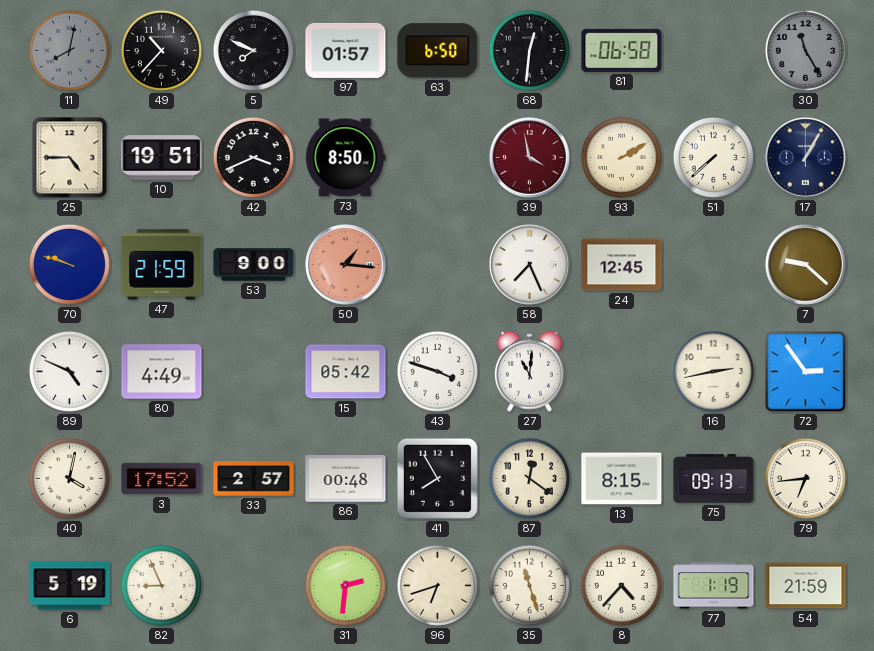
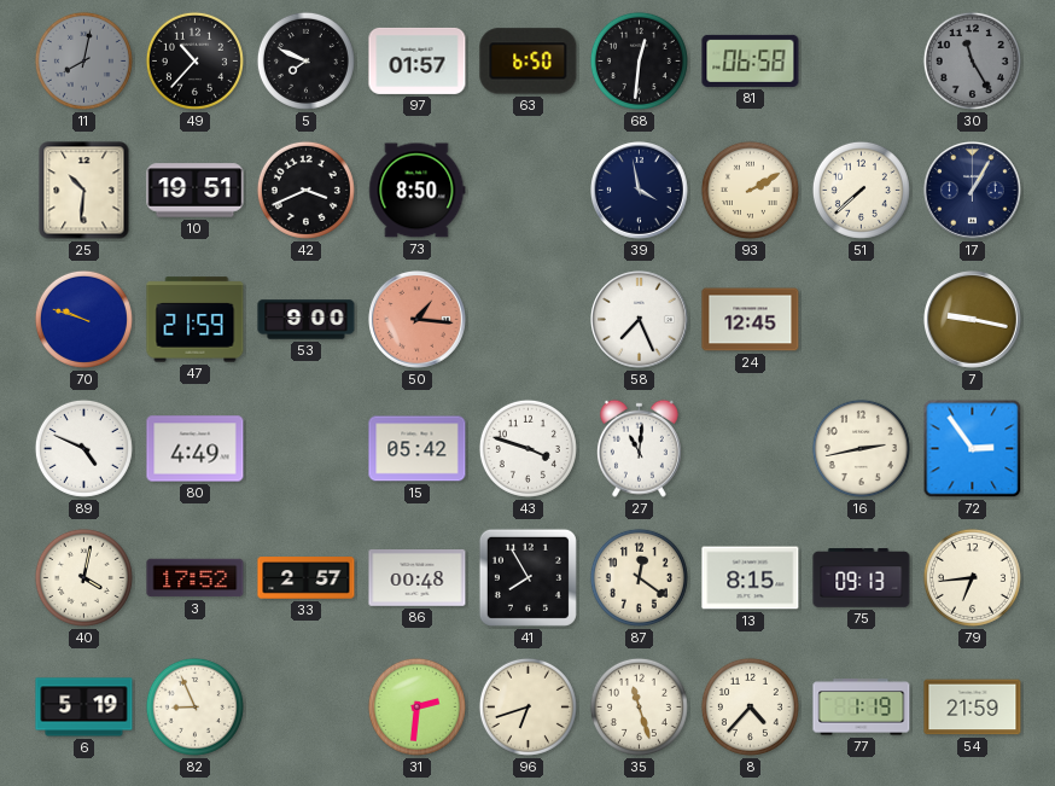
25: 4:45 -> 10:31 (84, 191)
39 dial: burgundy -> navy (640, 191)
7: 9:22 -> 9:17 (973, 320)
